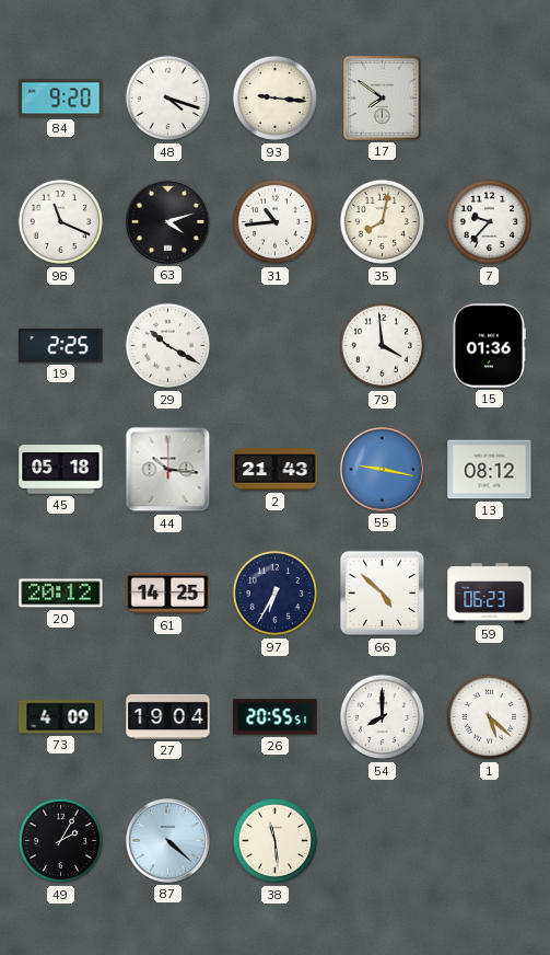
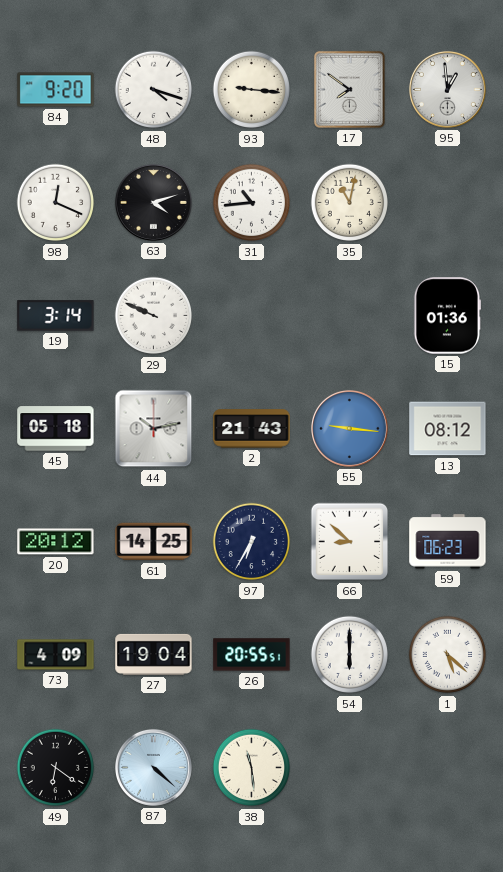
95: none -> 12:59 (447, 89)
98: 11:19 -> 12:19 (56, 203)
35: 8:02 -> 11:02 (350, 203)
7: 9:37 -> none (490, 222)
19: 2:25 -> 3:14 (56, 316)
29: 10:20 -> 9:49 (154, 316)
79: 3:59 -> none (383, 346)
44: 10:16 -> 10:13 (154, 429)
55: 9:17 -> 9:16 (349, 428)
66: 4:52 -> 8:52 (350, 542)
54: 8:00 -> 6:00 (350, 655)
49: 2:05 -> 6:21 (56, 768)
